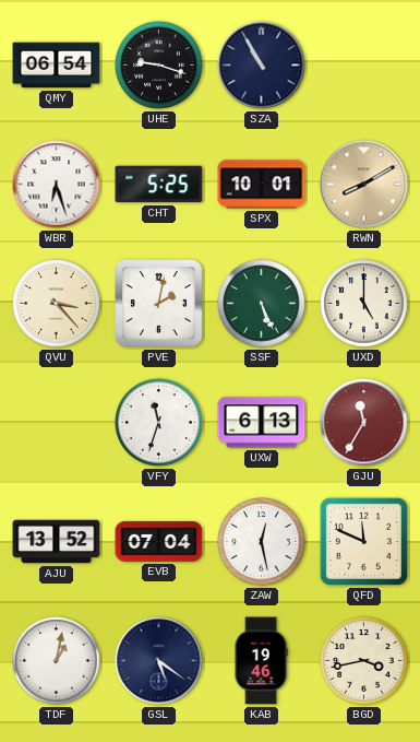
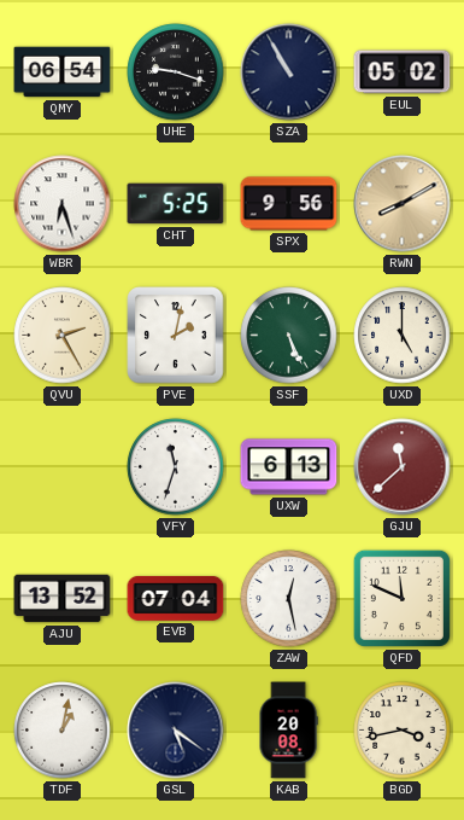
EUL: none -> 05:02 (403, 72)
SPX: 10:01 -> 9:56 (289, 204)
QVU: 3:23 -> 2:25 (63, 336)
GJU: 11:35 -> 11:38 (403, 467)
KAB: 19:46 -> 20:08 (288, 731)
